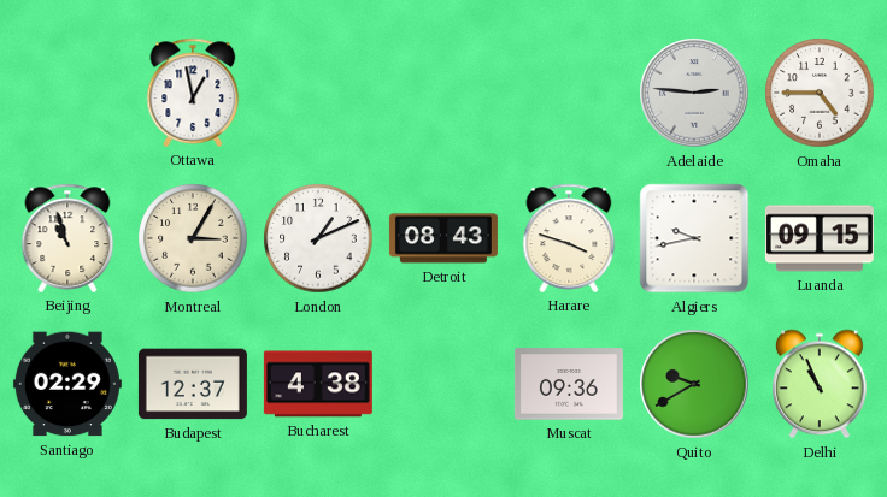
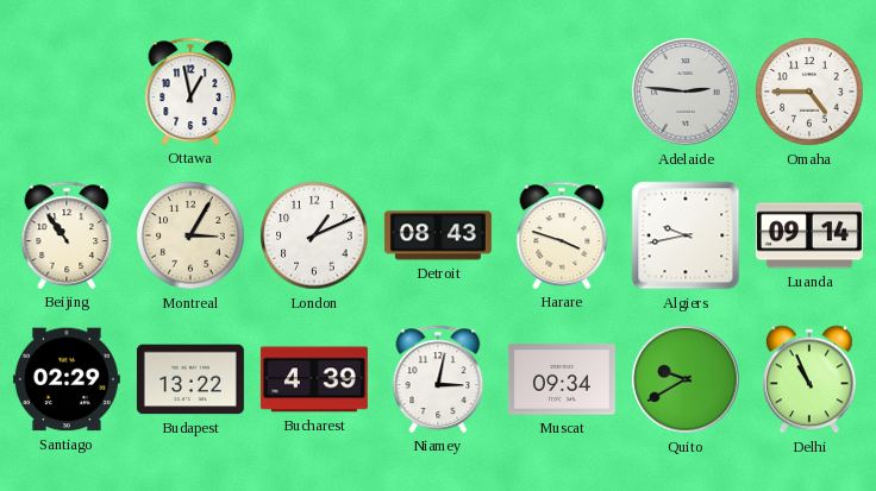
Beijing: 10:57 -> 10:54 (67, 235)
Luanda: 09:15 -> 09:14 (809, 235)
Budapest: 12:37 -> 13:22 (190, 379)
Bucharest: 4:38 -> 4:39 (314, 379)
Niamey: none -> 3:02 (438, 379)
Muscat: 09:36 -> 09:34 (562, 379)
